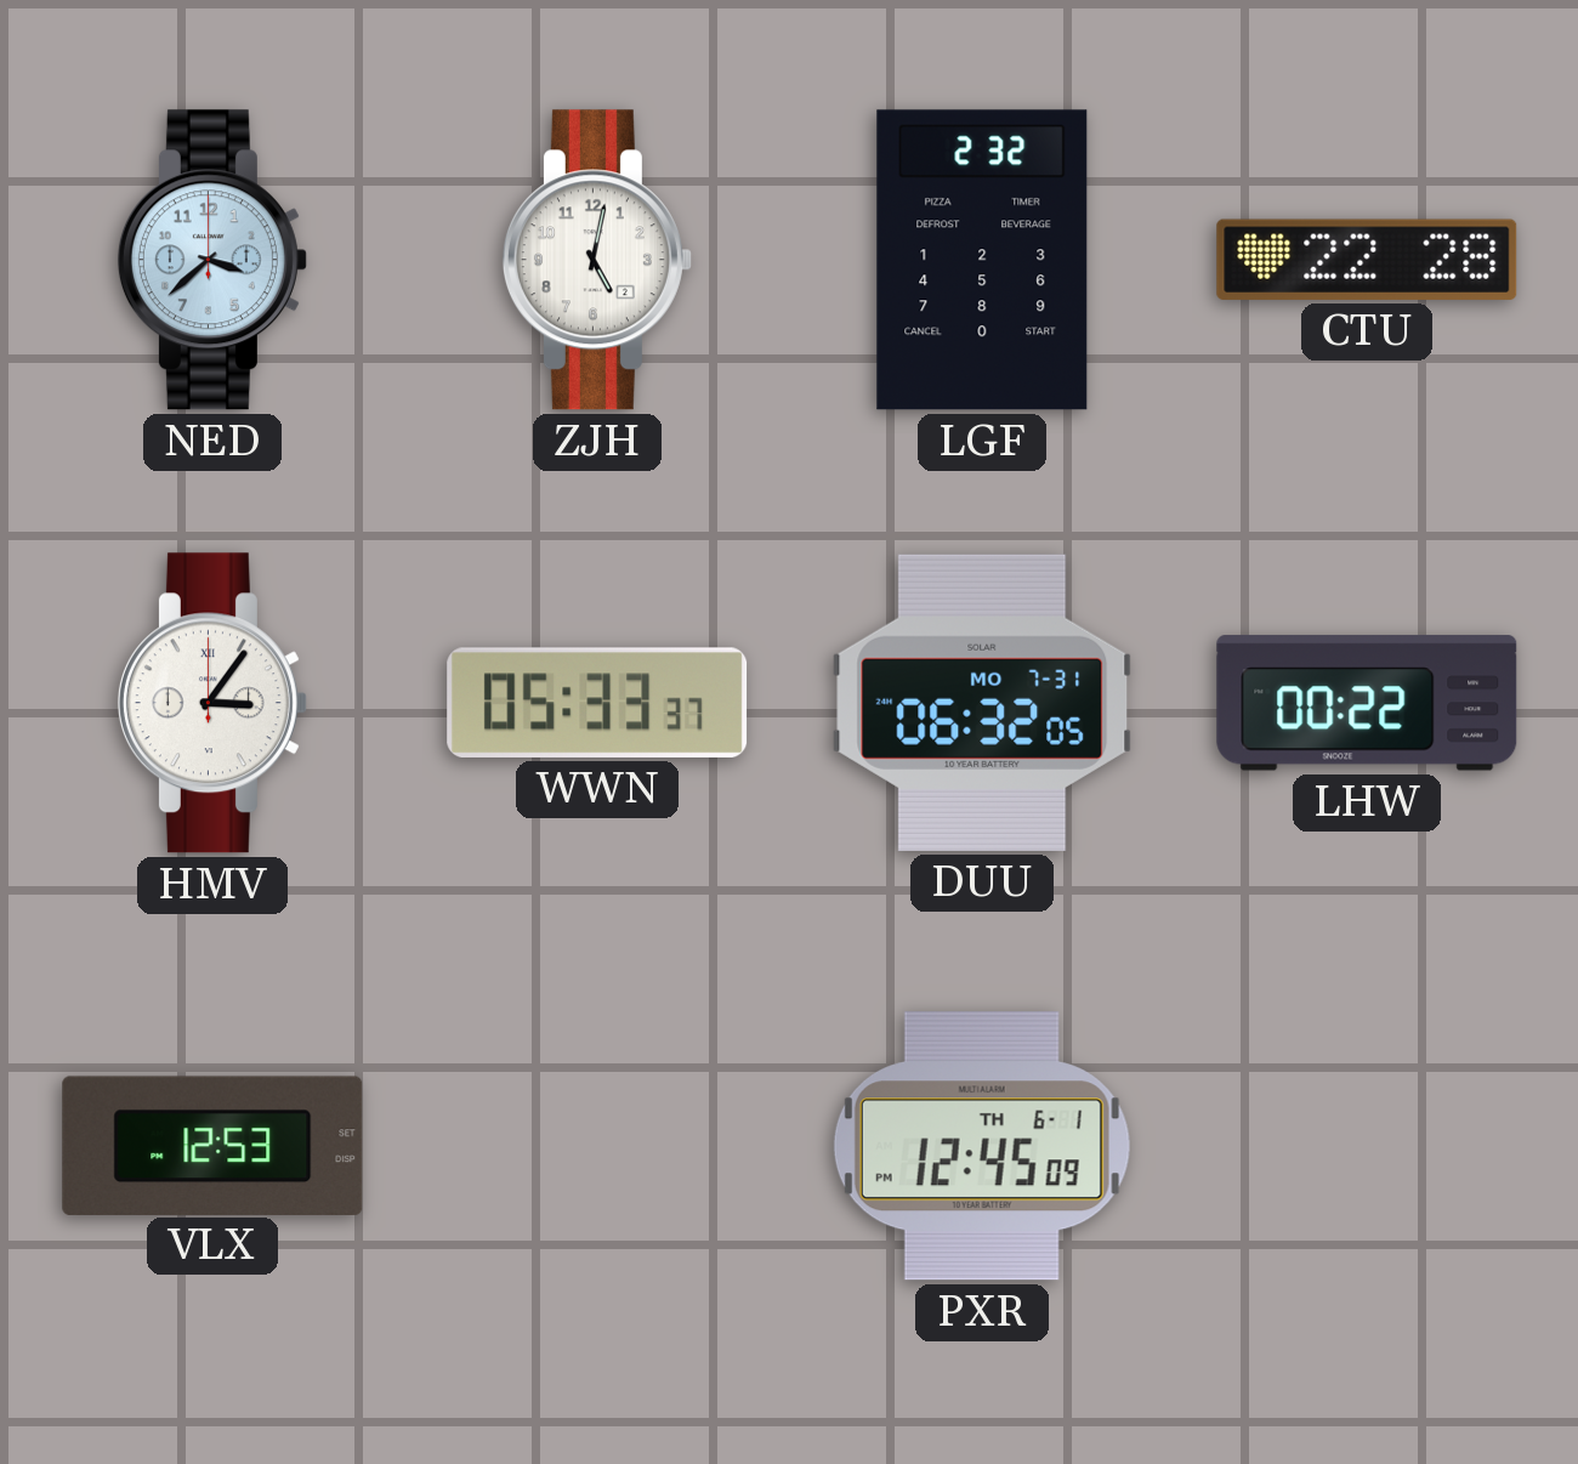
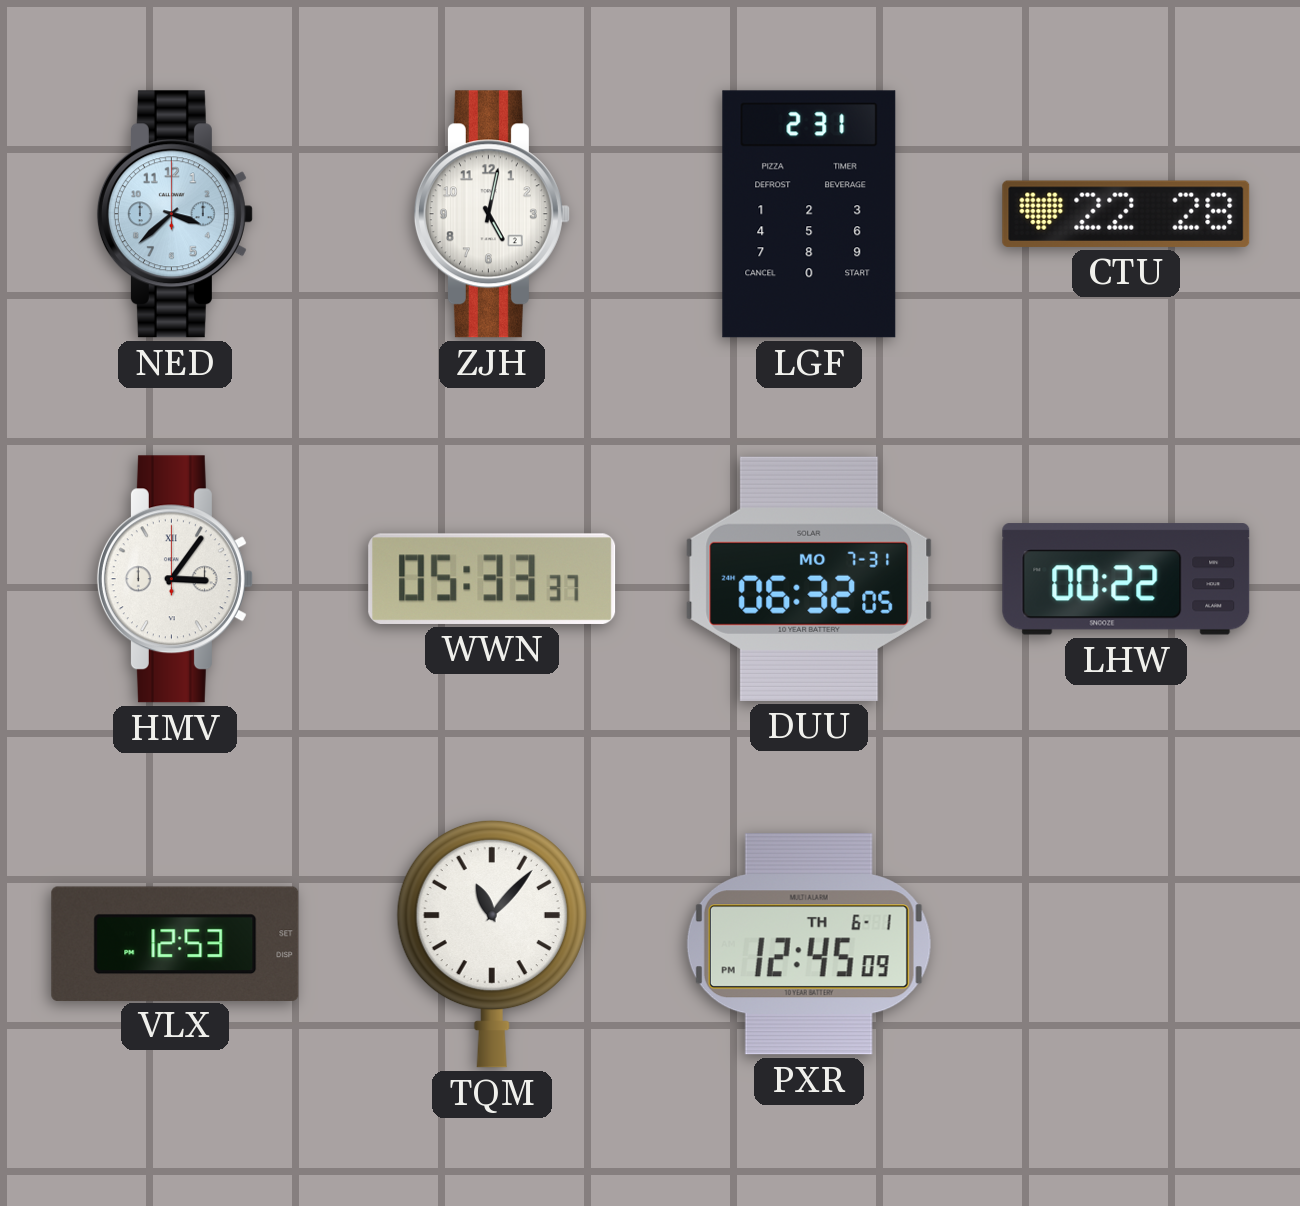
LGF: 2:32 -> 2:31 (809, 214)
TQM: none -> 11:07 (492, 944)
